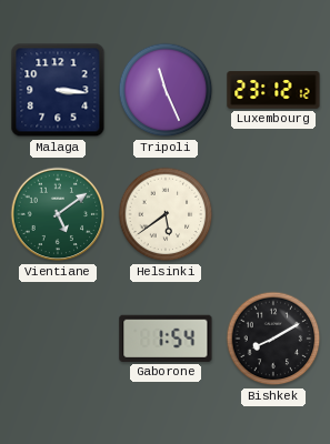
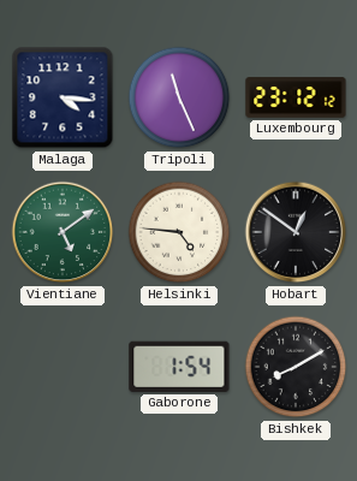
Malaga: 3:16 -> 4:16 (63, 97)
Helsinki: 5:39 -> 4:46 (179, 232)
Hobart: none -> 12:51 (296, 232)
